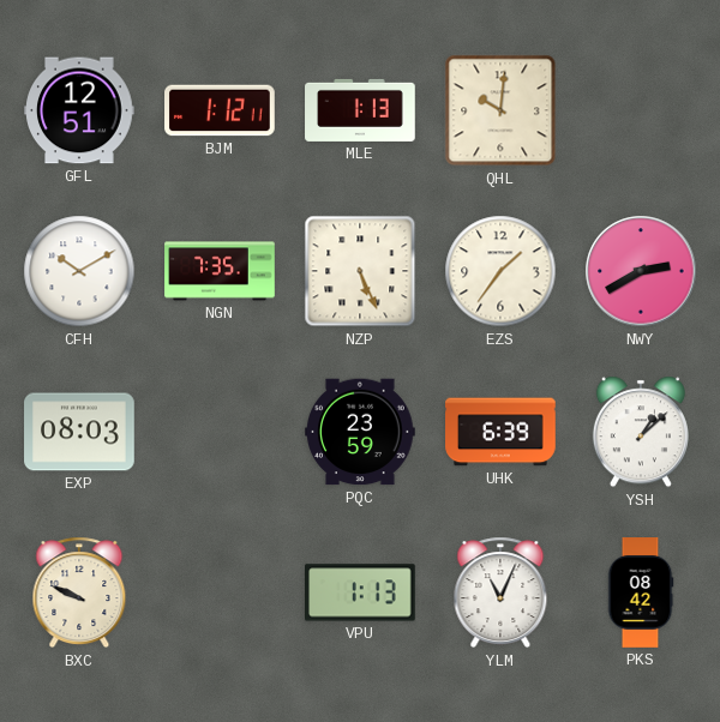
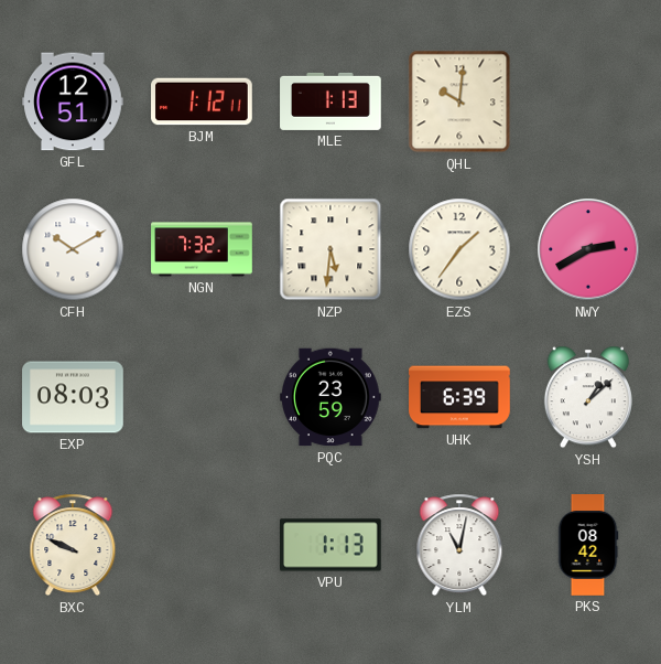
NGN: 7:35 -> 7:32 (202, 249)
NZP: 5:26 -> 5:31 (330, 249)
YLM: 11:04 -> 11:02 (459, 545)
